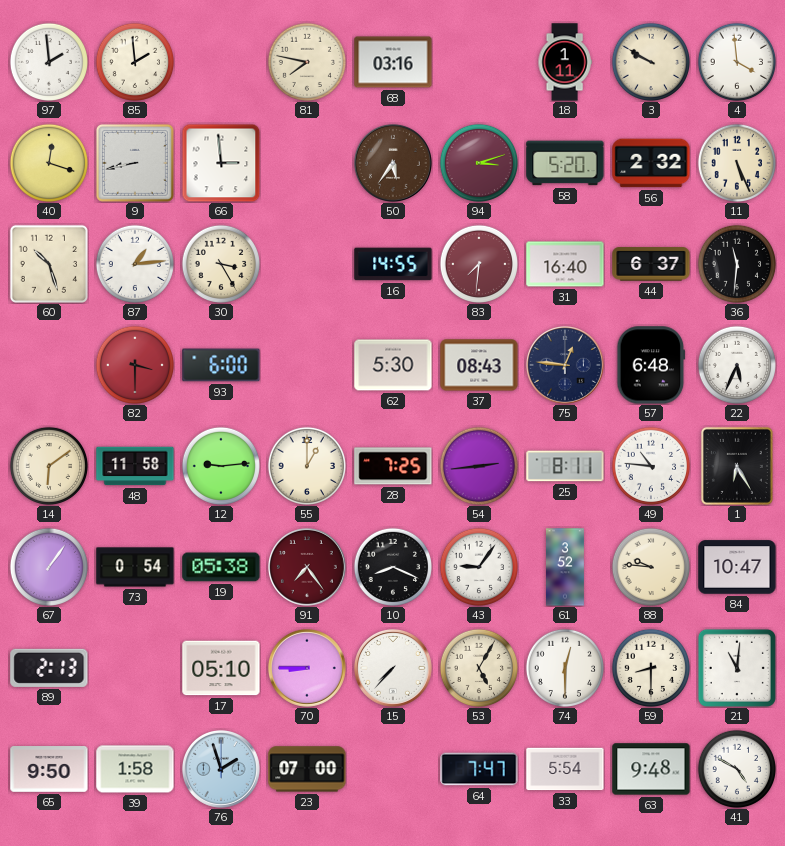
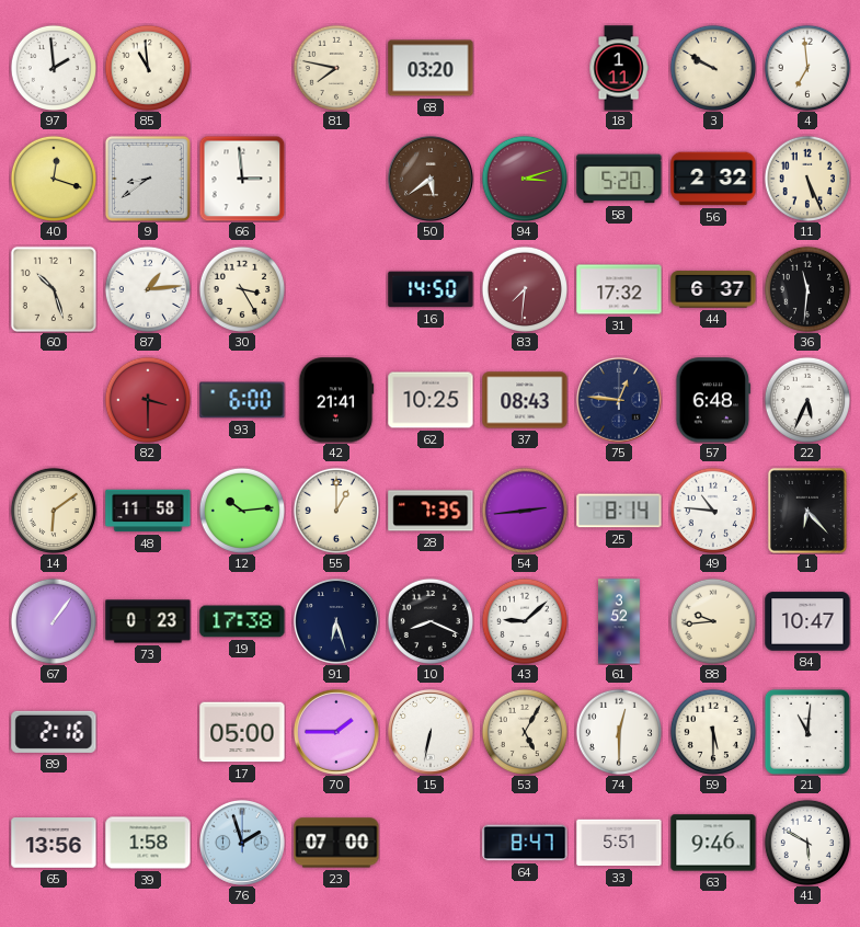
85: 1:59 -> 10:59 (147, 67)
68: 03:16 -> 03:20 (431, 68)
4: 3:59 -> 6:59 (806, 67)
9: 8:43 -> 8:39 (148, 179)
50: 5:36 -> 5:39 (431, 179)
16: 14:55 -> 14:50 (431, 289)
31: 16:40 -> 17:32 (619, 289)
42: none -> 21:41 (336, 400)
62: 5:30 -> 10:25 (431, 400)
12: 9:14 -> 10:14 (241, 510)
28: 7:25 -> 7:35 (431, 511)
25: 8:11 -> 8:14 (619, 511)
1: 6:25 -> 6:23 (807, 511)
73: 0:54 -> 0:23 (148, 621)
19: 05:38 -> 17:38 (242, 621)
91: 7:24 -> 6:27 (336, 621)
91 dial: burgundy -> navy (336, 621)
43: 9:06 -> 9:08 (524, 620)
88: 9:46 -> 9:44 (712, 620)
89: 2:13 -> 2:16 (54, 732)
17: 05:10 -> 05:00 (242, 732)
70: 8:45 -> 1:45 (336, 732)
15: 7:37 -> 6:32 (431, 732)
59: 8:30 -> 5:30 (712, 731)
65: 9:50 -> 13:56 (54, 844)
64: 7:47 -> 8:47 (525, 843)
33: 5:54 -> 5:51 (619, 843)
63: 9:48 -> 9:46 (713, 843)
41: 4:50 -> 5:50 (806, 842)
